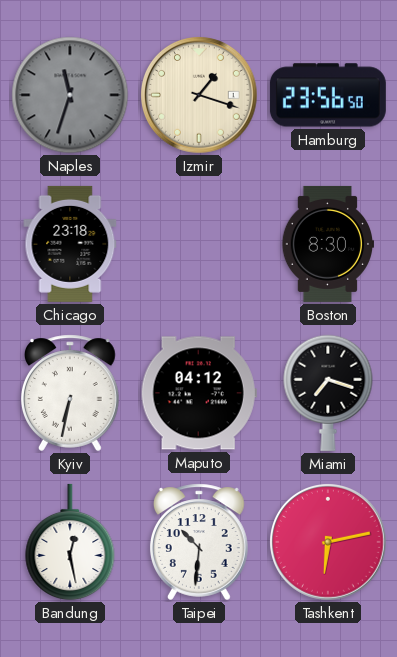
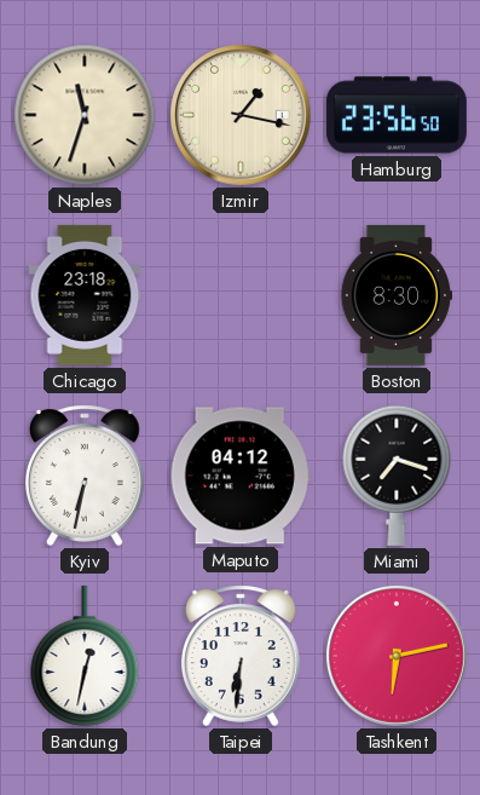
Naples dial: grey -> cream (85, 115)
Izmir: 1:18 -> 1:17 (242, 116)
Bandung: 12:28 -> 12:32 (85, 656)
Taipei: 10:31 -> 6:31 (241, 656)
